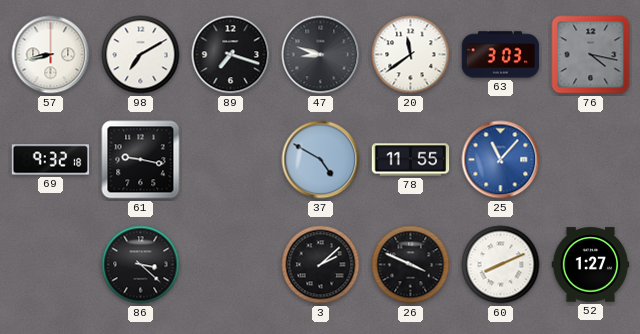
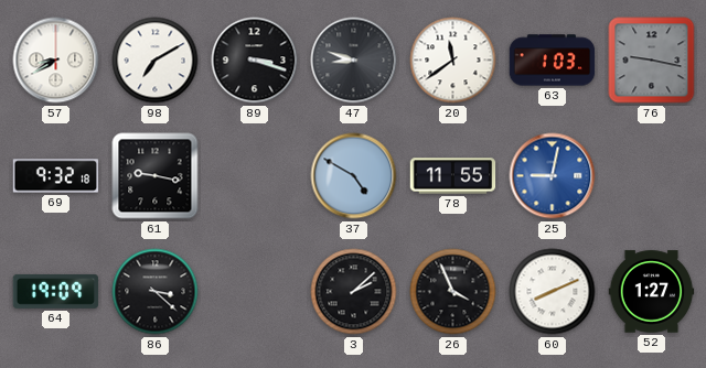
57: 8:43 -> 8:40 (56, 61)
89: 7:18 -> 3:18 (255, 61)
63: 3:03 -> 1:03 (553, 61)
76: 4:17 -> 9:17 (652, 61)
25: 11:07 -> 9:02 (553, 176)
64: none -> 19:09 (56, 291)
26: 3:49 -> 3:56 (453, 292)
